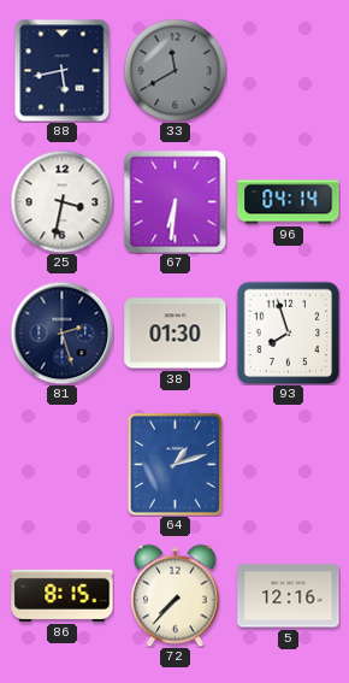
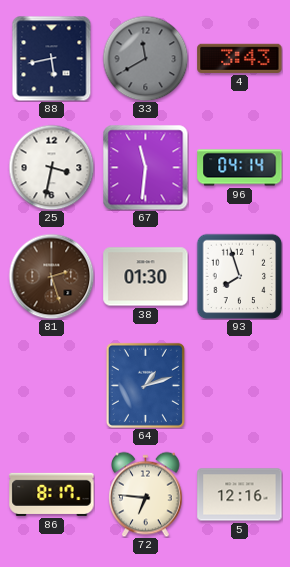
4: none -> 3:43 (240, 58)
67: 6:31 -> 11:31 (145, 167)
81 dial: navy -> brown (51, 276)
86: 8:15 -> 8:17 (52, 494)
72: 7:37 -> 6:46 (146, 494)
